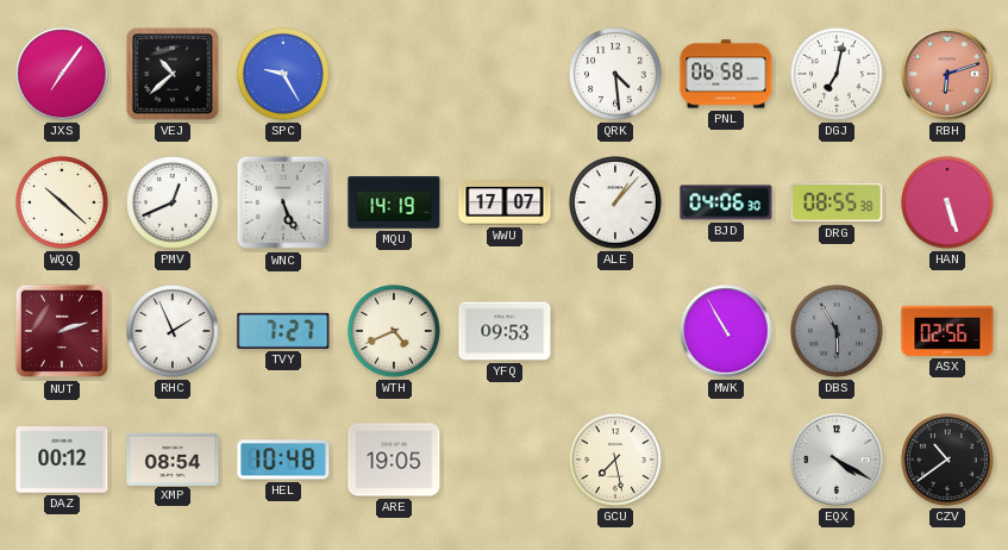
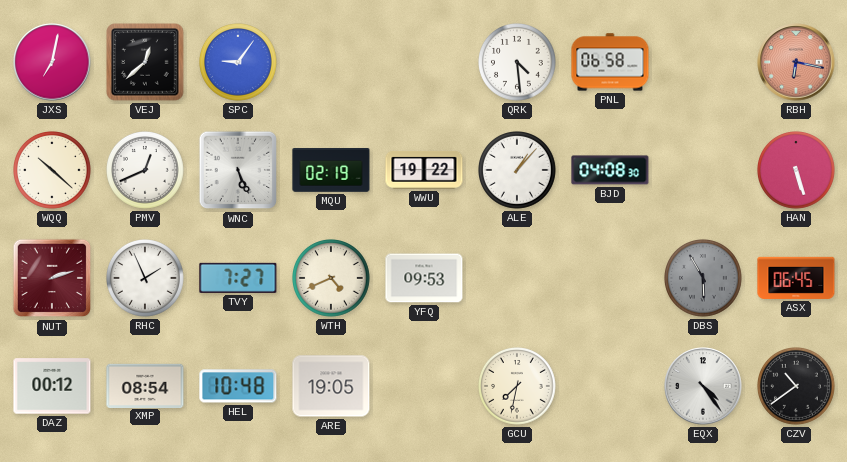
JXS: 7:06 -> 7:02 (52, 62)
VEJ: 10:38 -> 12:38 (145, 62)
SPC: 9:25 -> 9:06 (239, 63)
DGJ: 7:02 -> none (838, 75)
RBH: 6:12 -> 6:17 (796, 62)
MQU: 14:19 -> 02:19 (331, 171)
WWU: 17:07 -> 19:22 (424, 170)
BJD: 04:06 -> 04:08 (610, 170)
DRG: 08:55 -> none (837, 202)
MWK: 10:55 -> none (726, 331)
ASX: 02:56 -> 06:45 (796, 278)
GCU: 7:28 -> 7:32 (518, 387)
EQX: 4:20 -> 4:24 (703, 386)
